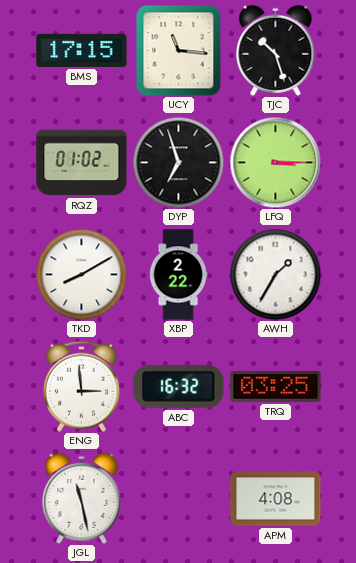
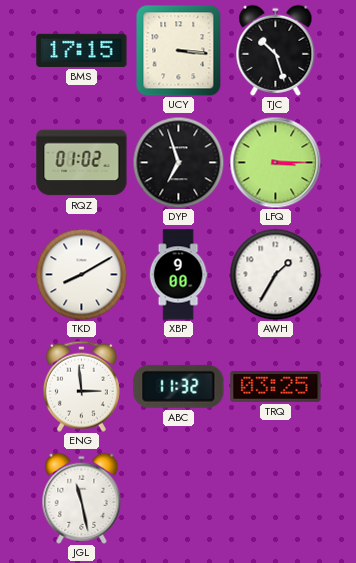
UCY: 11:16 -> 3:16 (179, 50)
XBP: 2:22 -> 9:00 (178, 275)
ABC: 16:32 -> 11:32 (179, 386)
APM: 4:08 -> none (276, 499)
